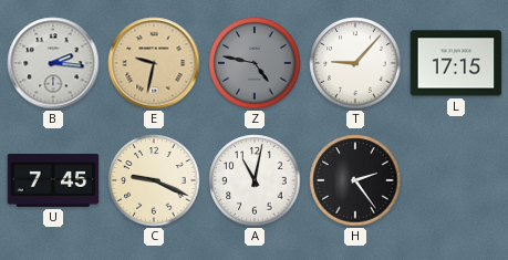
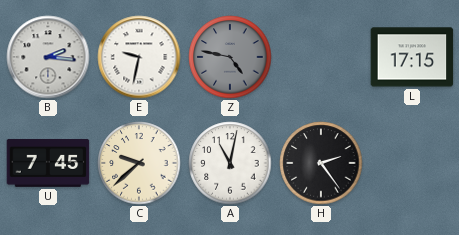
E dial: champagne -> white (139, 57)
T: 9:07 -> none (355, 63)
C: 9:19 -> 9:38 (139, 163)
